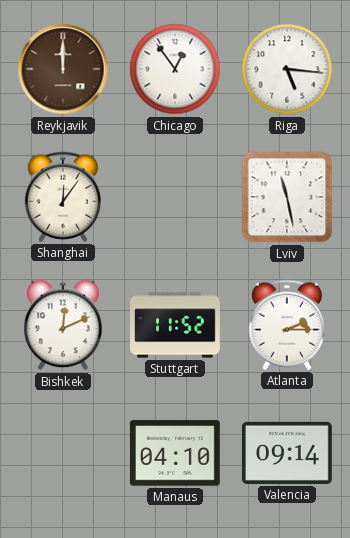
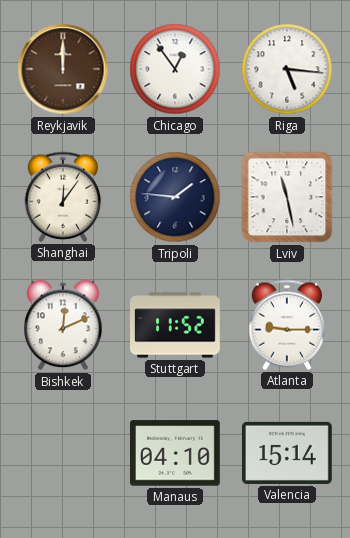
Tripoli: none -> 1:46 (175, 197)
Atlanta: 2:15 -> 9:15 (287, 325)
Valencia: 09:14 -> 15:14 (287, 453)
